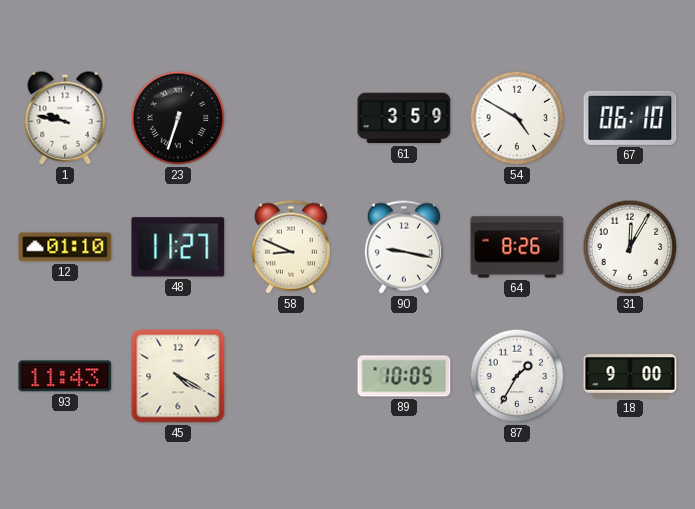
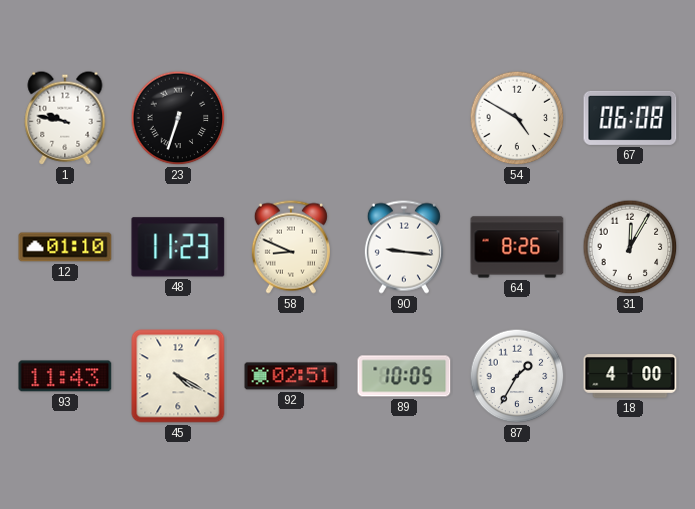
61: 3:59 -> none (404, 118)
67: 06:10 -> 06:08 (630, 118)
48: 11:27 -> 11:23 (178, 247)
90: 9:17 -> 9:16 (404, 247)
92: none -> 02:51 (291, 376)
18: 9:00 -> 4:00 (630, 376)
